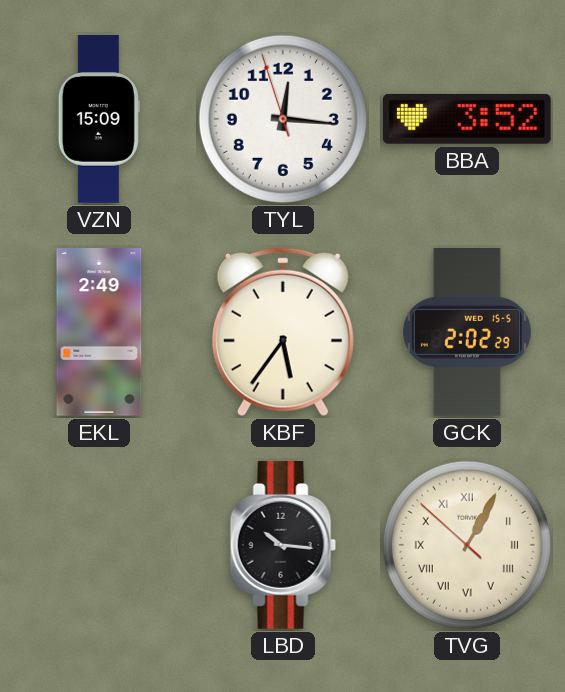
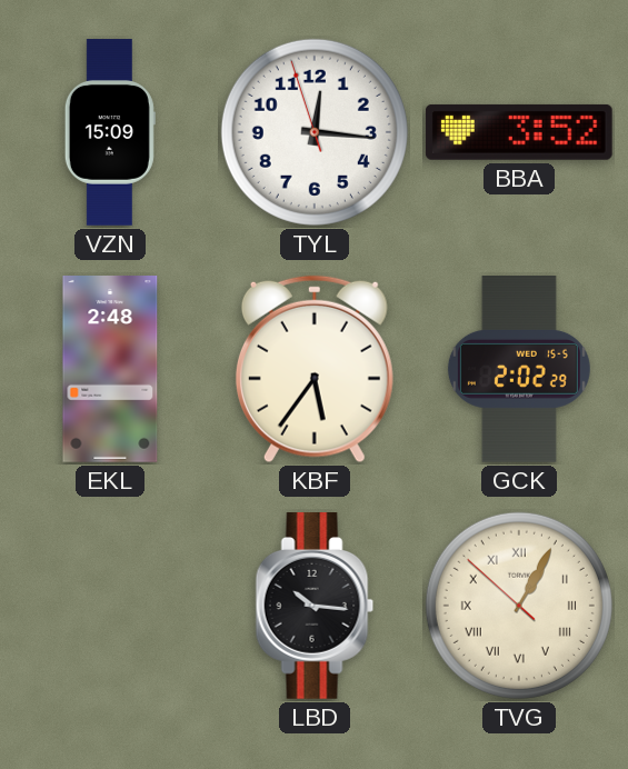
EKL: 2:49 -> 2:48 (110, 370)
